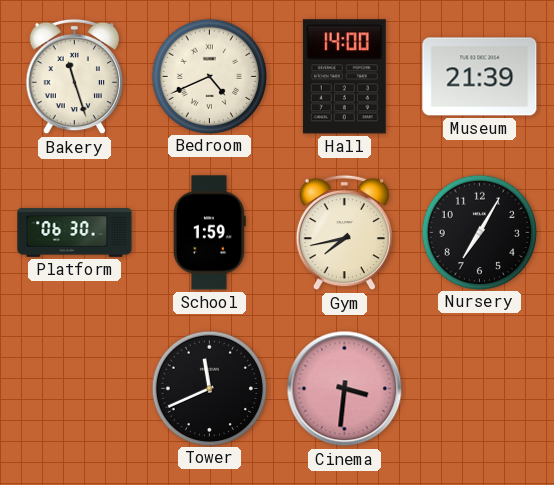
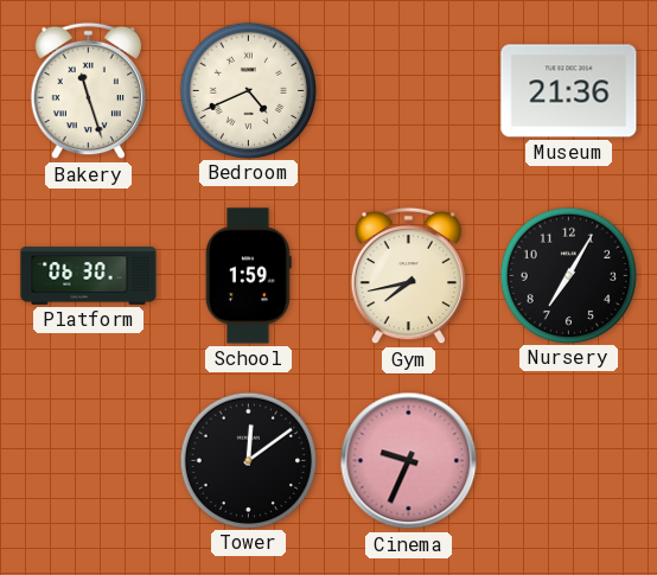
Hall: 14:00 -> none (344, 77)
Museum: 21:39 -> 21:36 (569, 91)
Tower: 11:41 -> 12:09 (248, 460)
Cinema: 3:31 -> 9:34 (409, 461)
